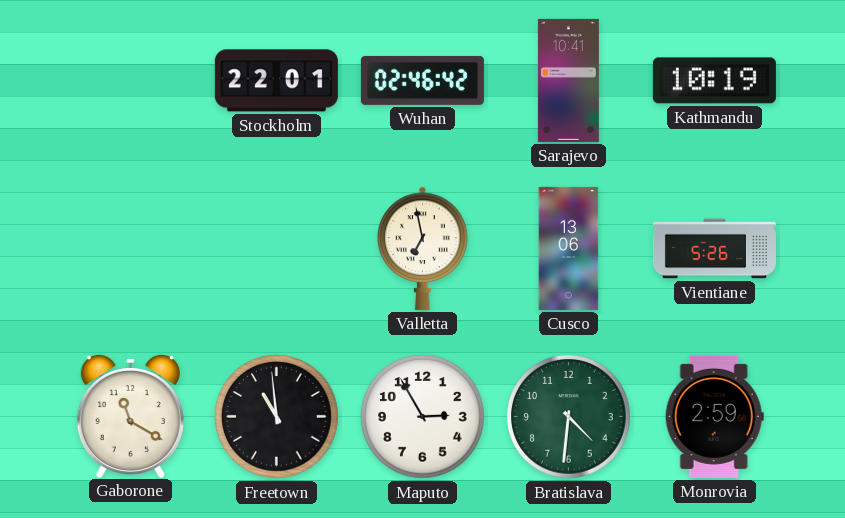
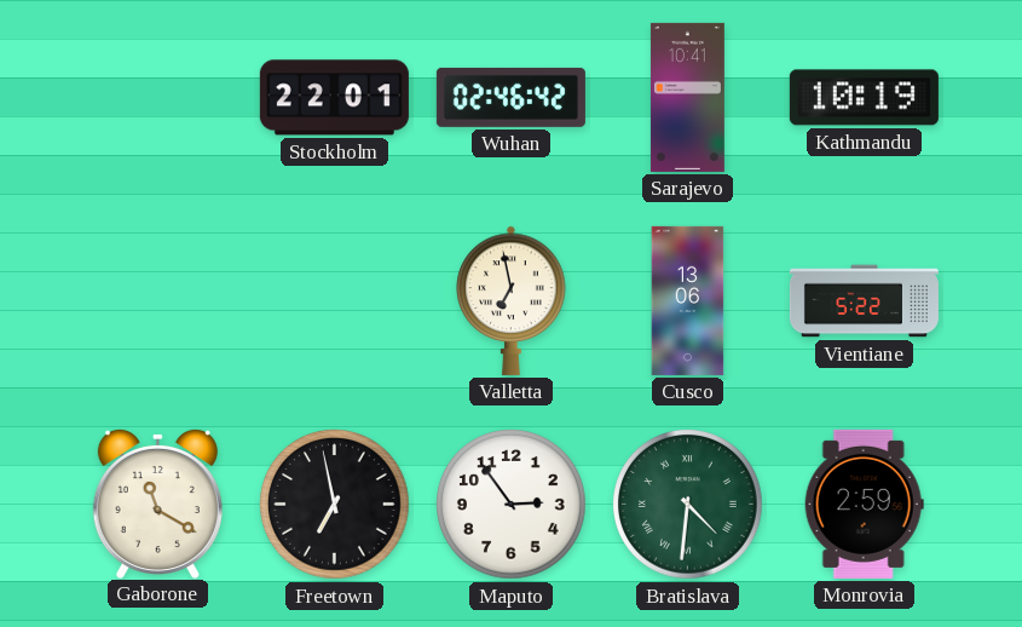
Vientiane: 5:26 -> 5:22 (864, 301)
Freetown: 10:59 -> 6:58 (335, 505)
Maputo: 2:55 -> 2:54 (512, 505)
Bratislava numerals: Arabic -> Roman (688, 505)
